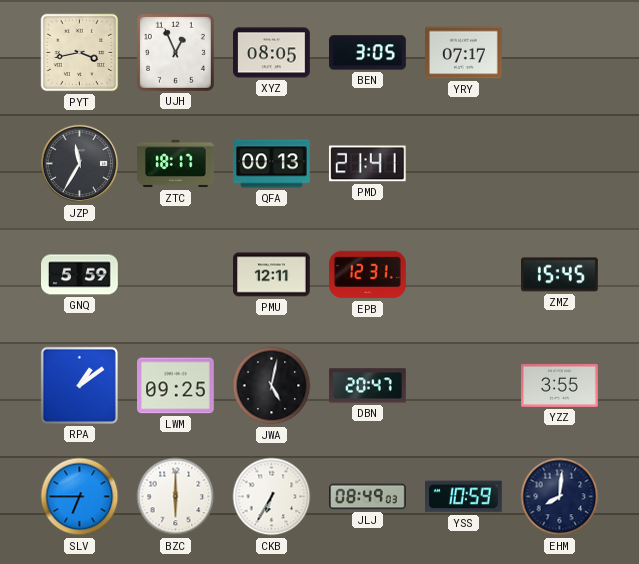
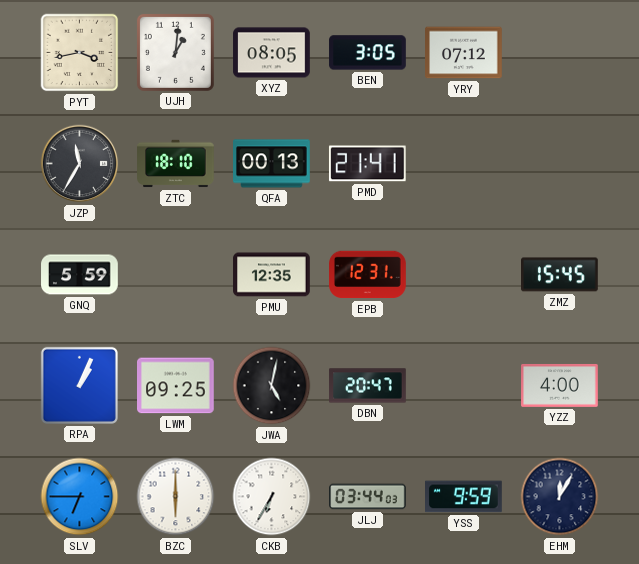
UJH: 12:56 -> 1:01 (175, 52)
YRY: 07:17 -> 07:12 (464, 53)
ZTC: 18:17 -> 18:10 (176, 164)
PMU: 12:11 -> 12:35 (272, 275)
RPA: 1:09 -> 1:04 (79, 385)
YZZ: 3:55 -> 4:00 (560, 385)
JLJ: 08:49 -> 03:44 (368, 497)
YSS: 10:59 -> 9:59 (464, 497)
EHM: 8:01 -> 12:05 (560, 497)
